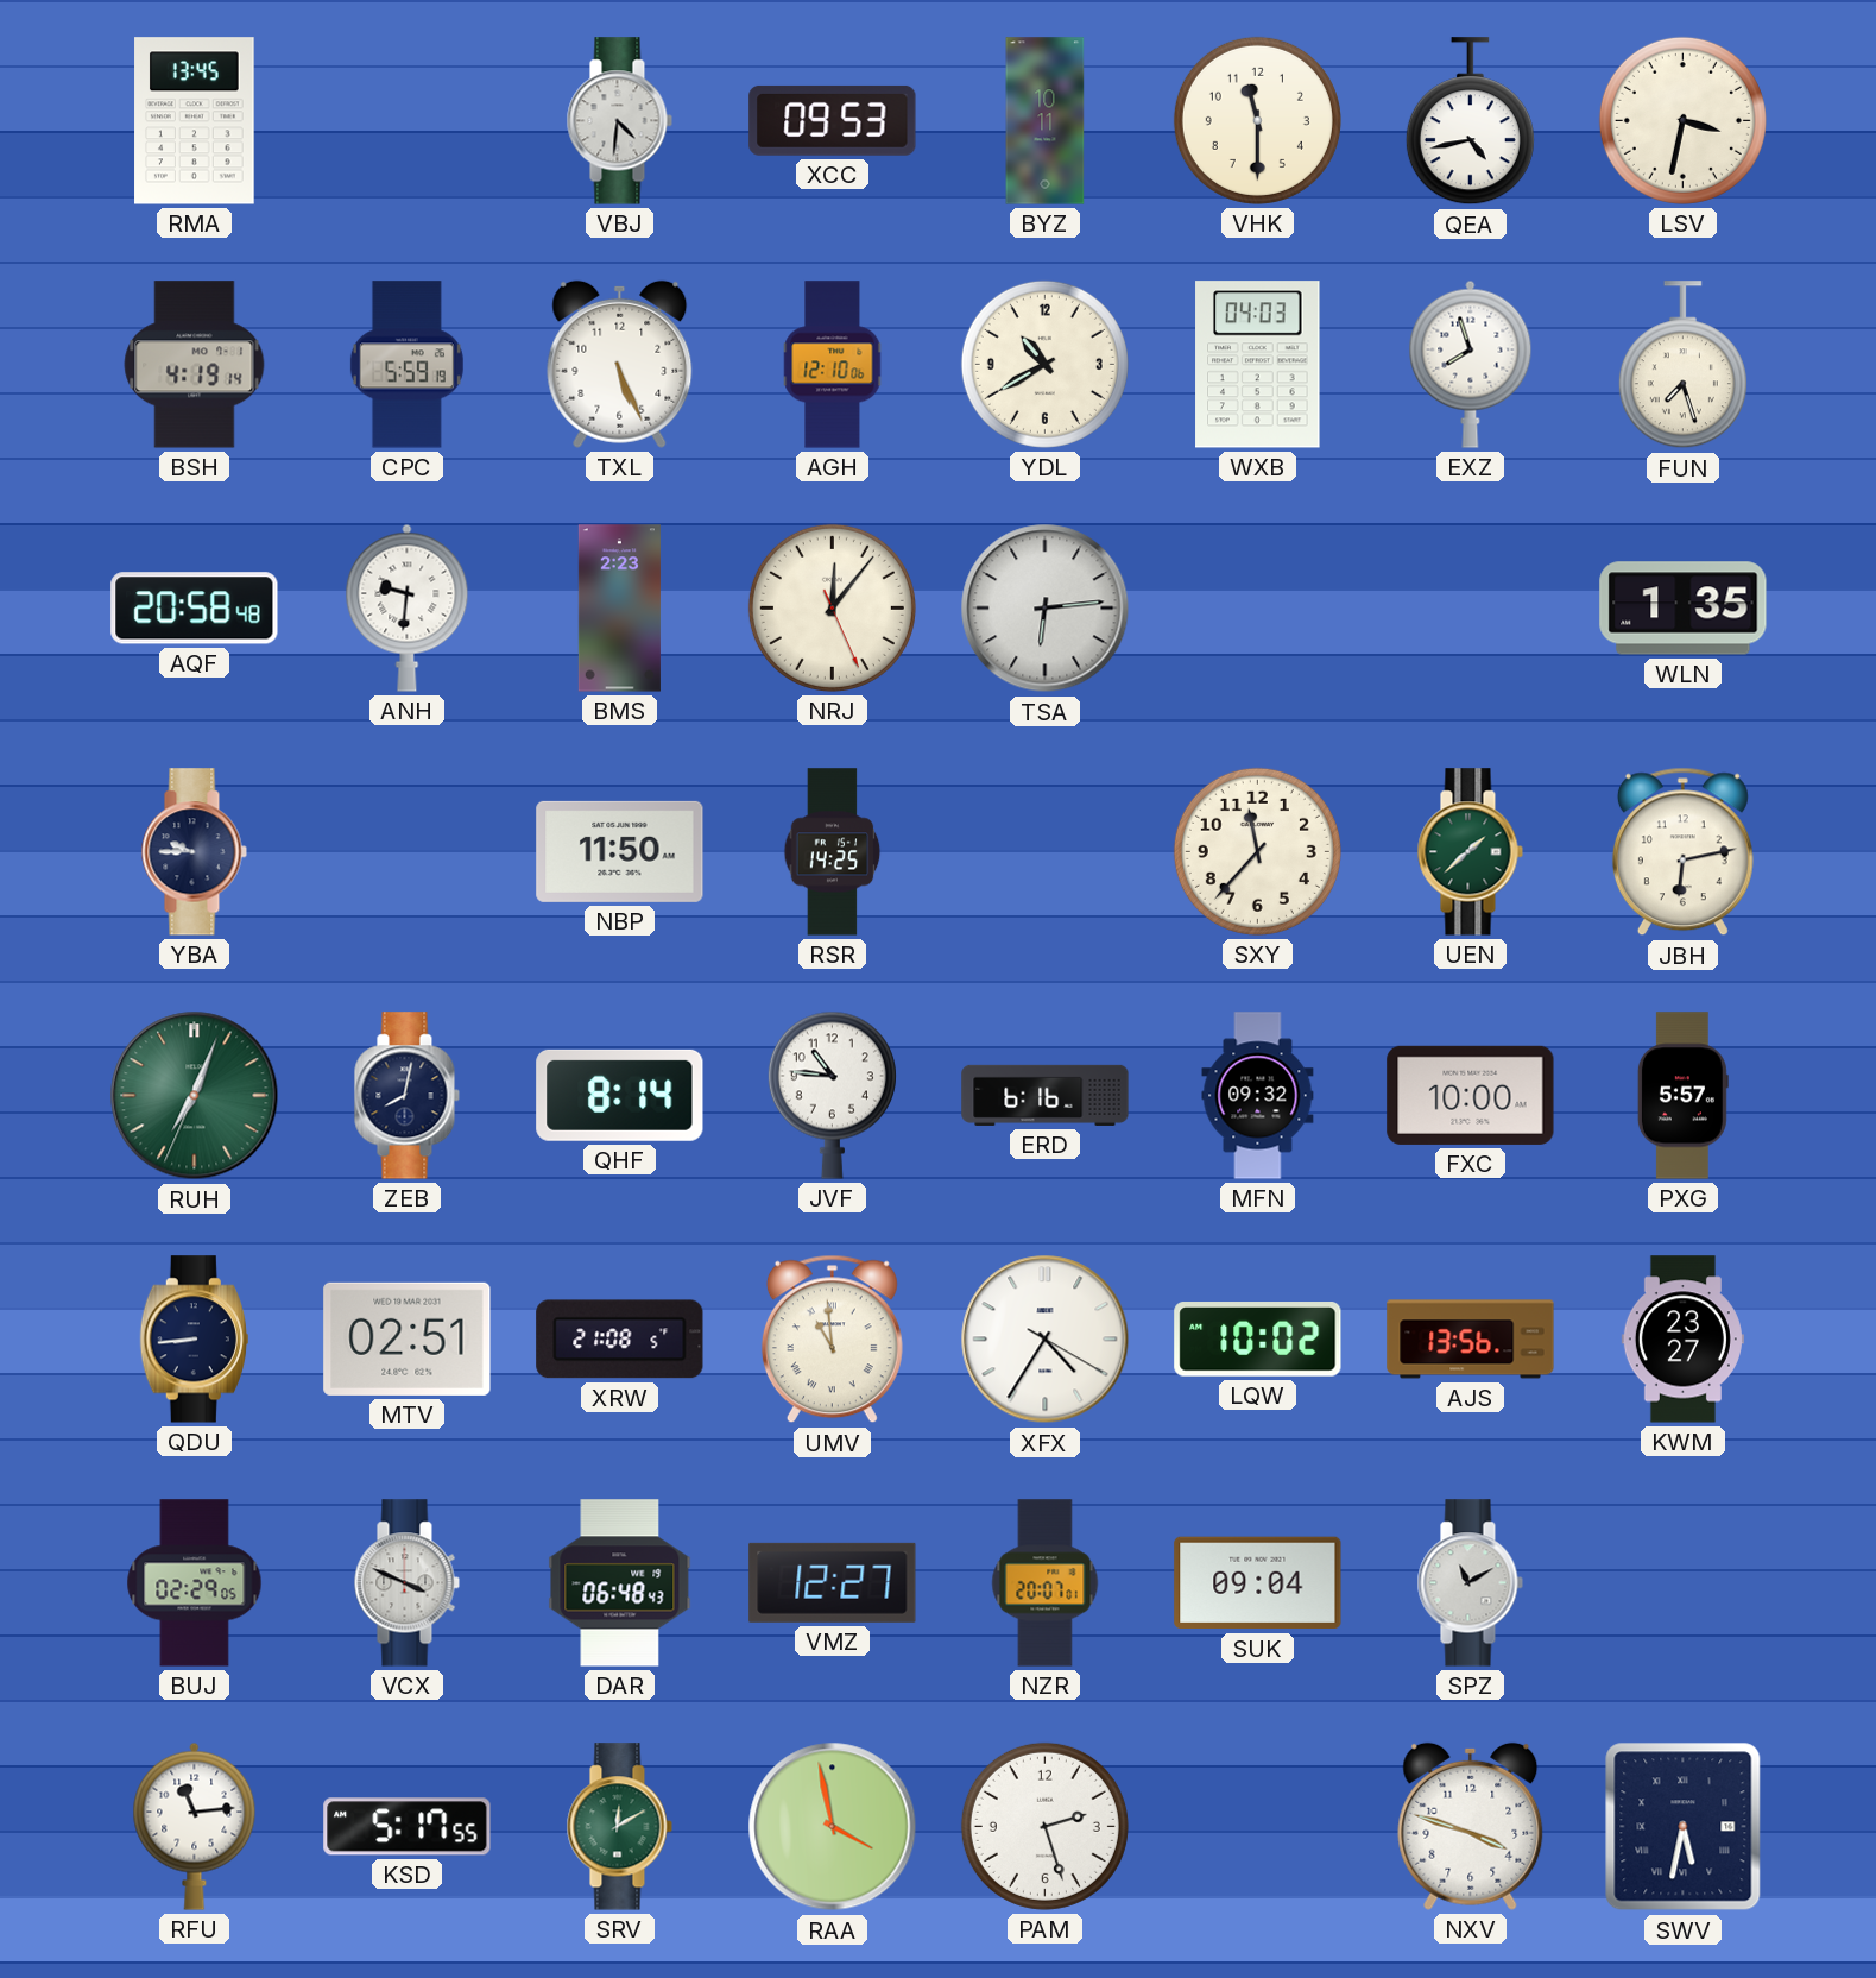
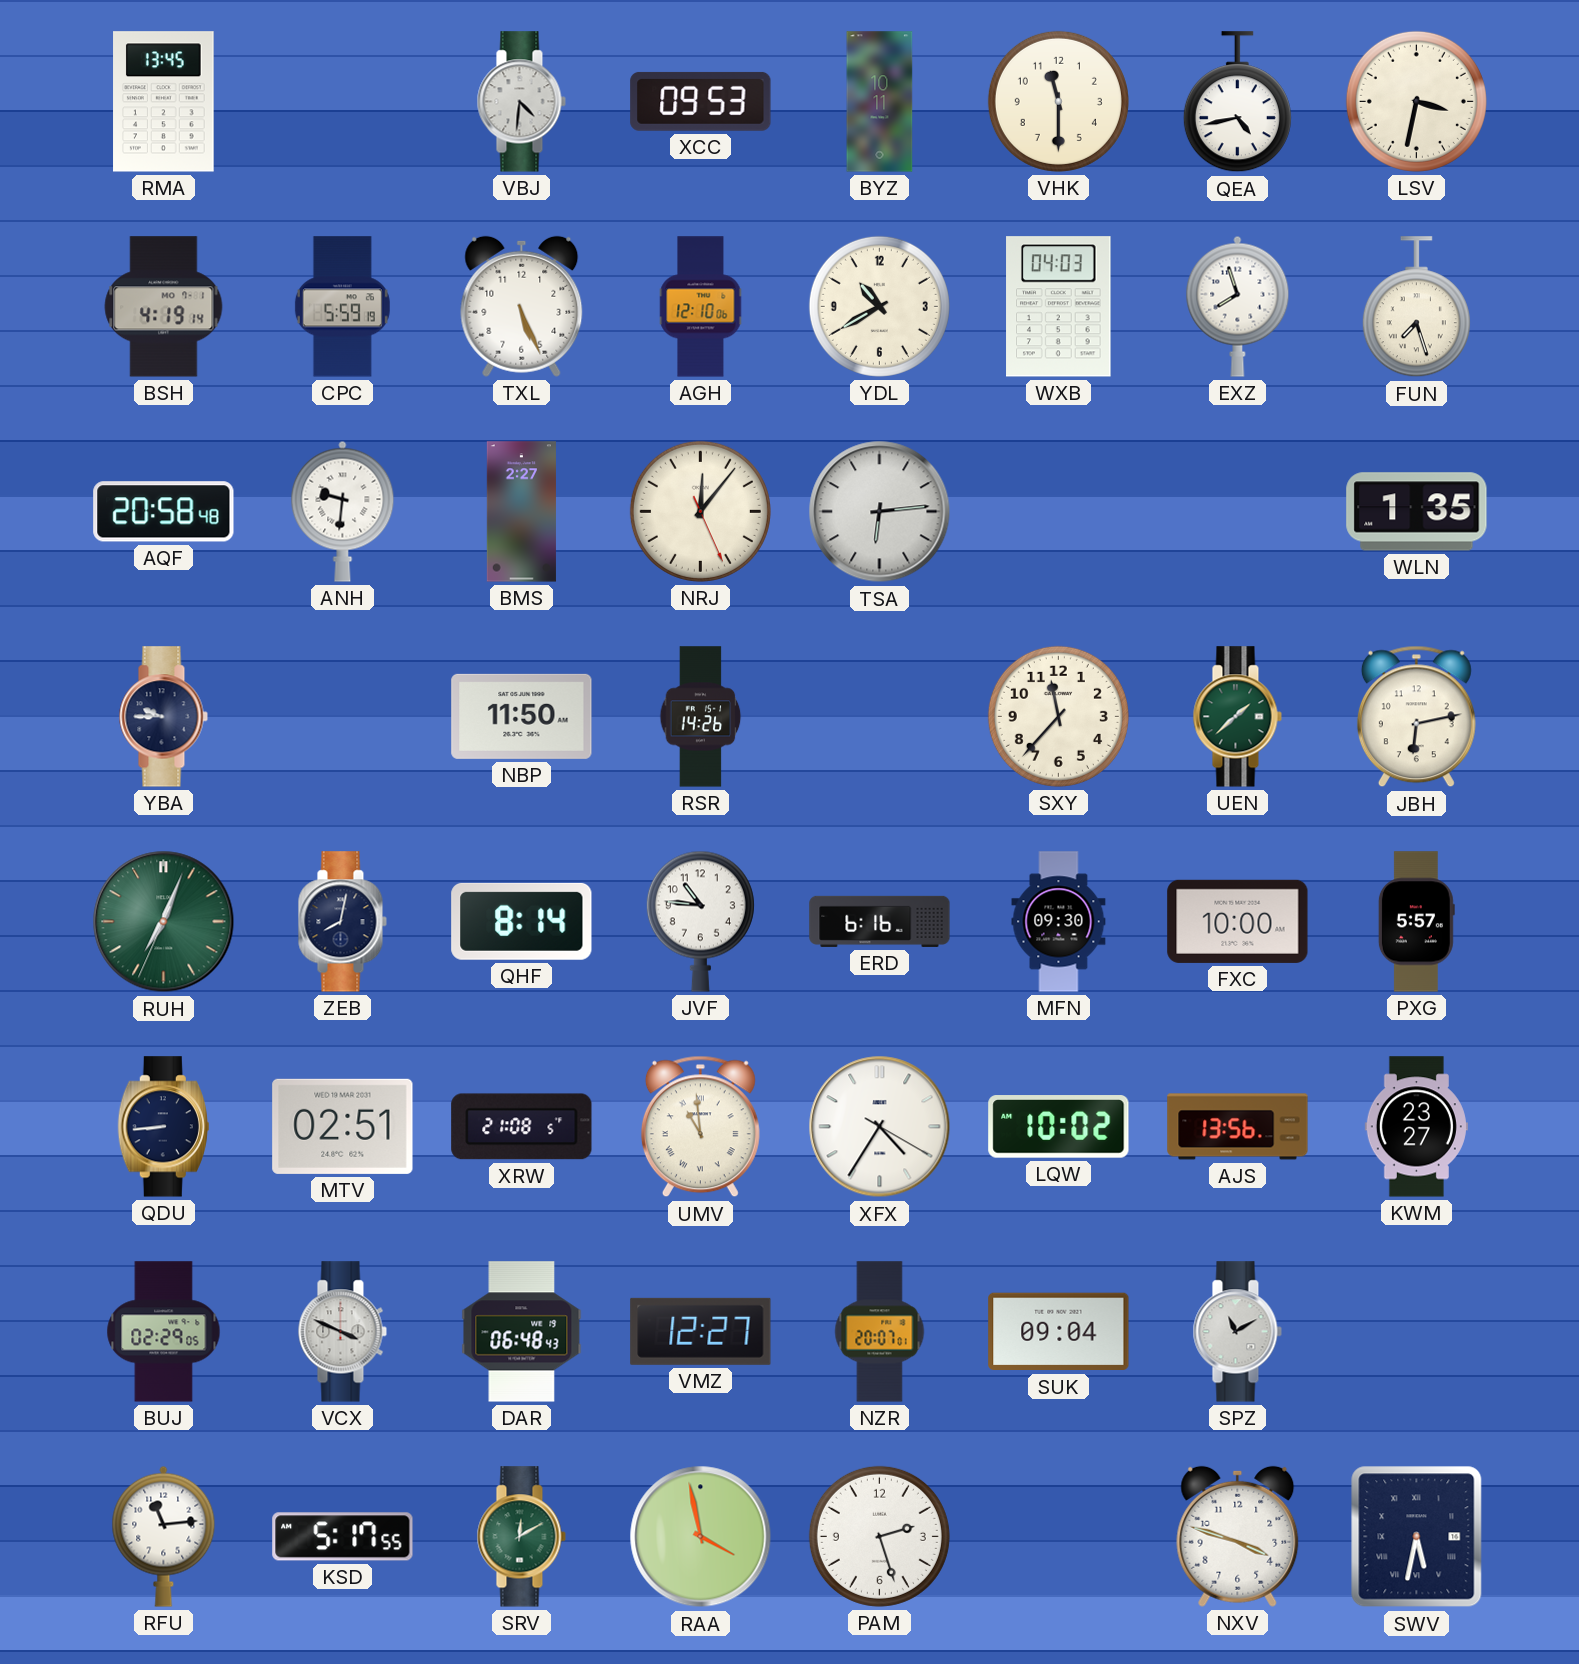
BMS: 2:23 -> 2:27 (521, 512)
RSR: 14:25 -> 14:26 (701, 717)
MFN: 09:32 -> 09:30 (1059, 922)
